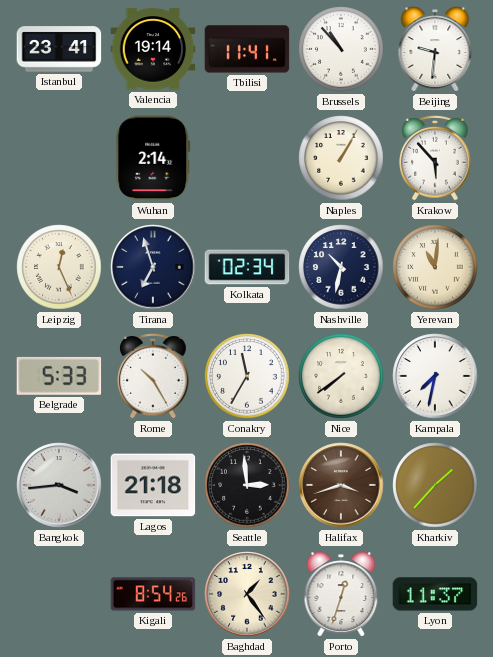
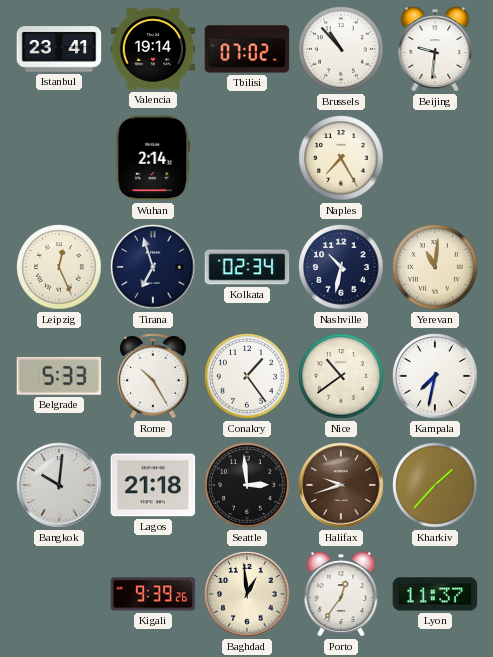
Tbilisi: 11:41 -> 07:02 (247, 49)
Naples: 1:05 -> 7:25 (341, 158)
Krakow: 5:53 -> none (435, 158)
Conakry: 11:35 -> 1:24 (247, 376)
Nice: 7:39 -> 10:39 (341, 376)
Bangkok: 3:44 -> 10:01 (59, 485)
Halifax: 3:42 -> 9:42 (341, 485)
Kigali: 8:54 -> 9:39 (153, 594)
Baghdad: 1:24 -> 12:59 (247, 594)
Porto: 12:33 -> 12:36 (341, 594)
